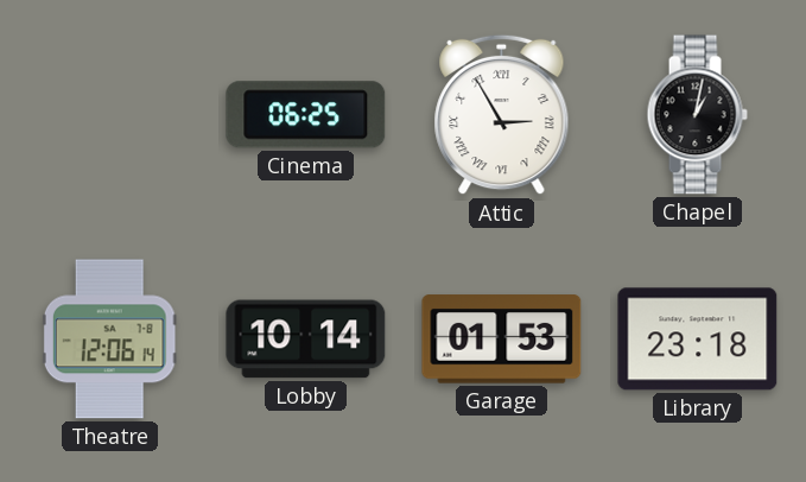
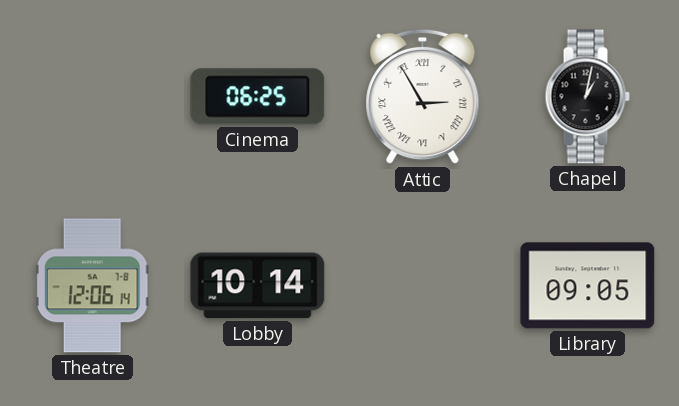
Garage: 01:53 -> none (502, 340)
Library: 23:18 -> 09:05 (588, 286)
